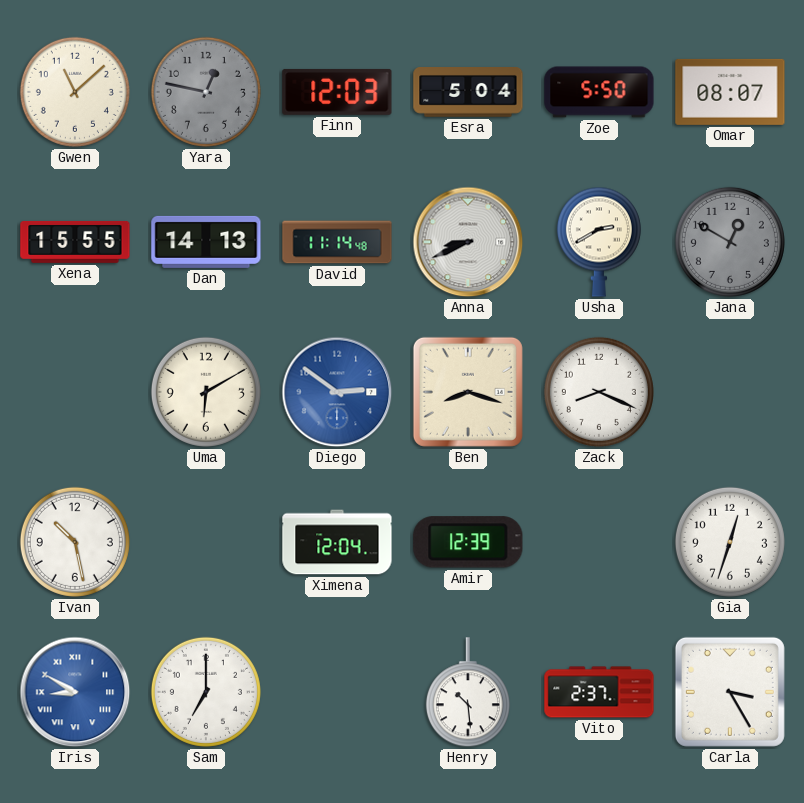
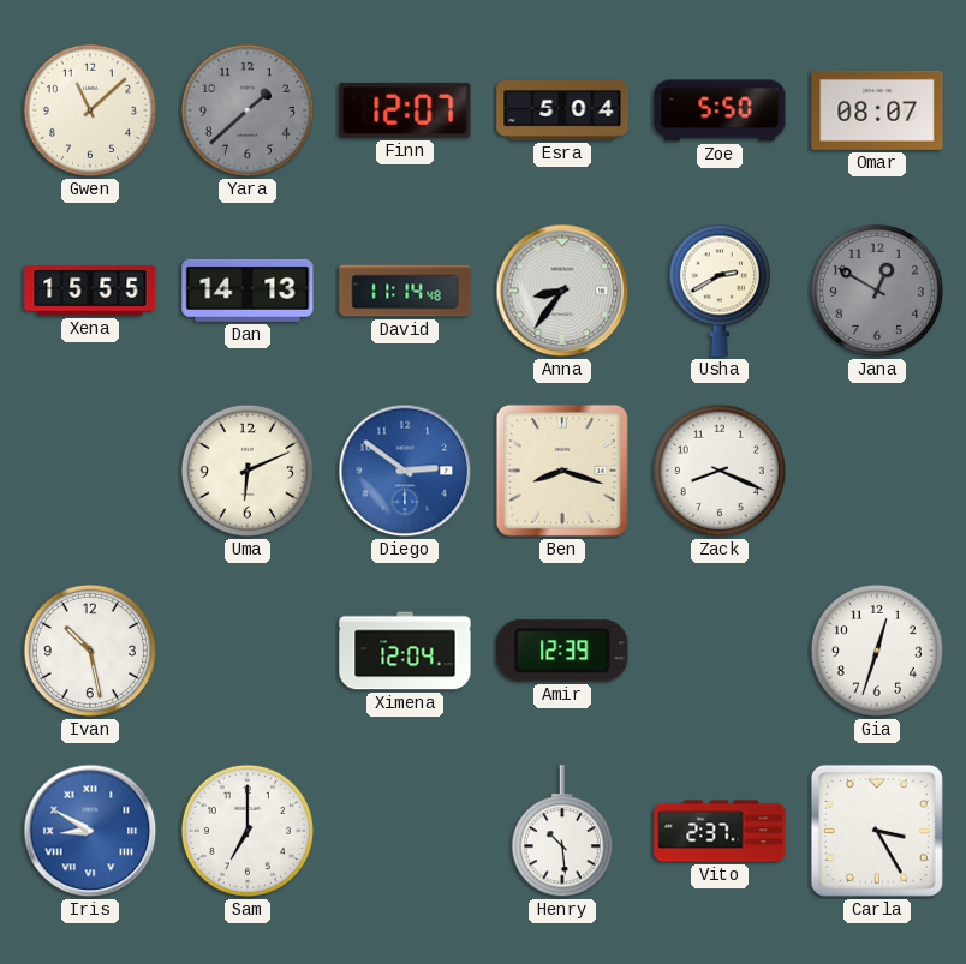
Yara: 12:47 -> 1:38 (248, 110)
Finn: 12:03 -> 12:07 (405, 110)
Anna: 8:41 -> 8:36 (562, 291)
Uma: 6:10 -> 6:11 (248, 471)
